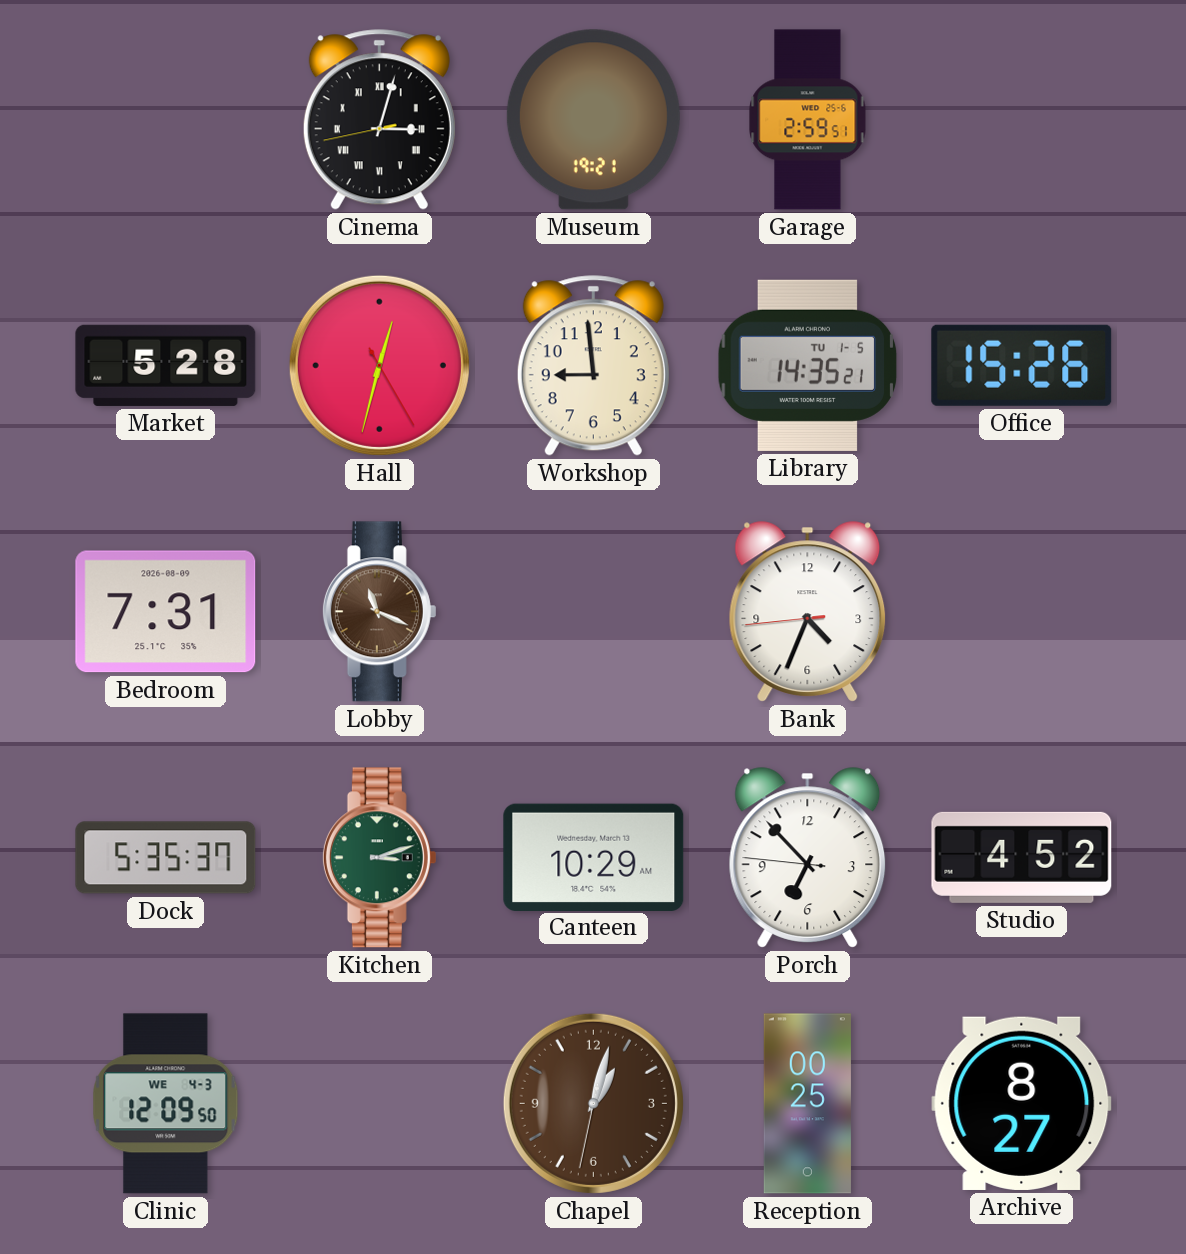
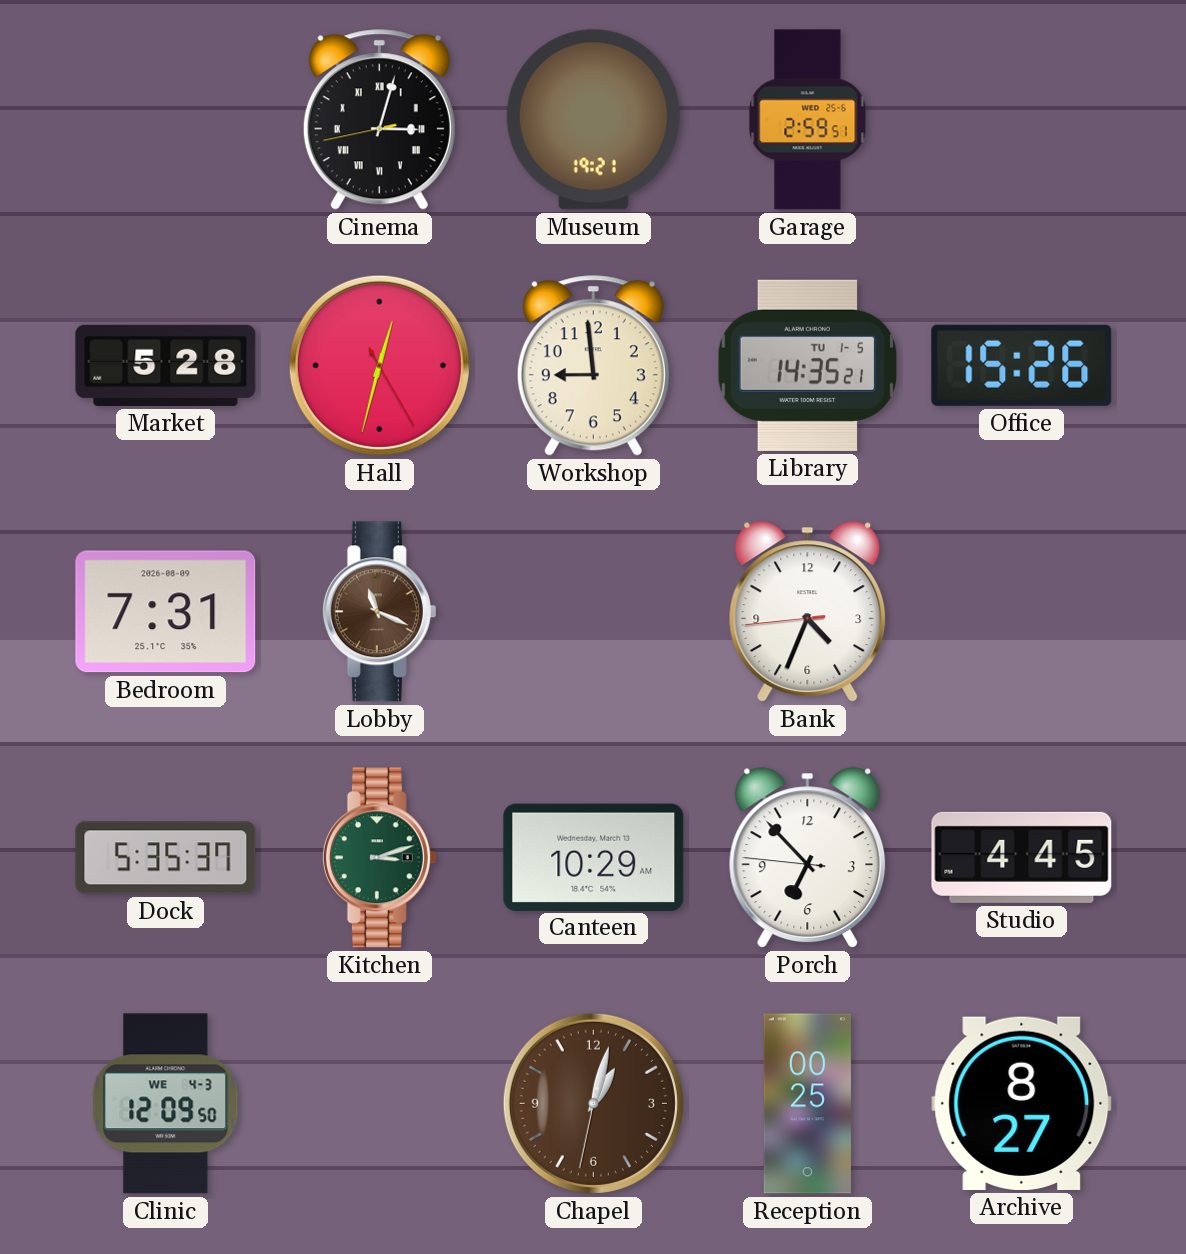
Studio: 4:52 -> 4:45 (1022, 857)
